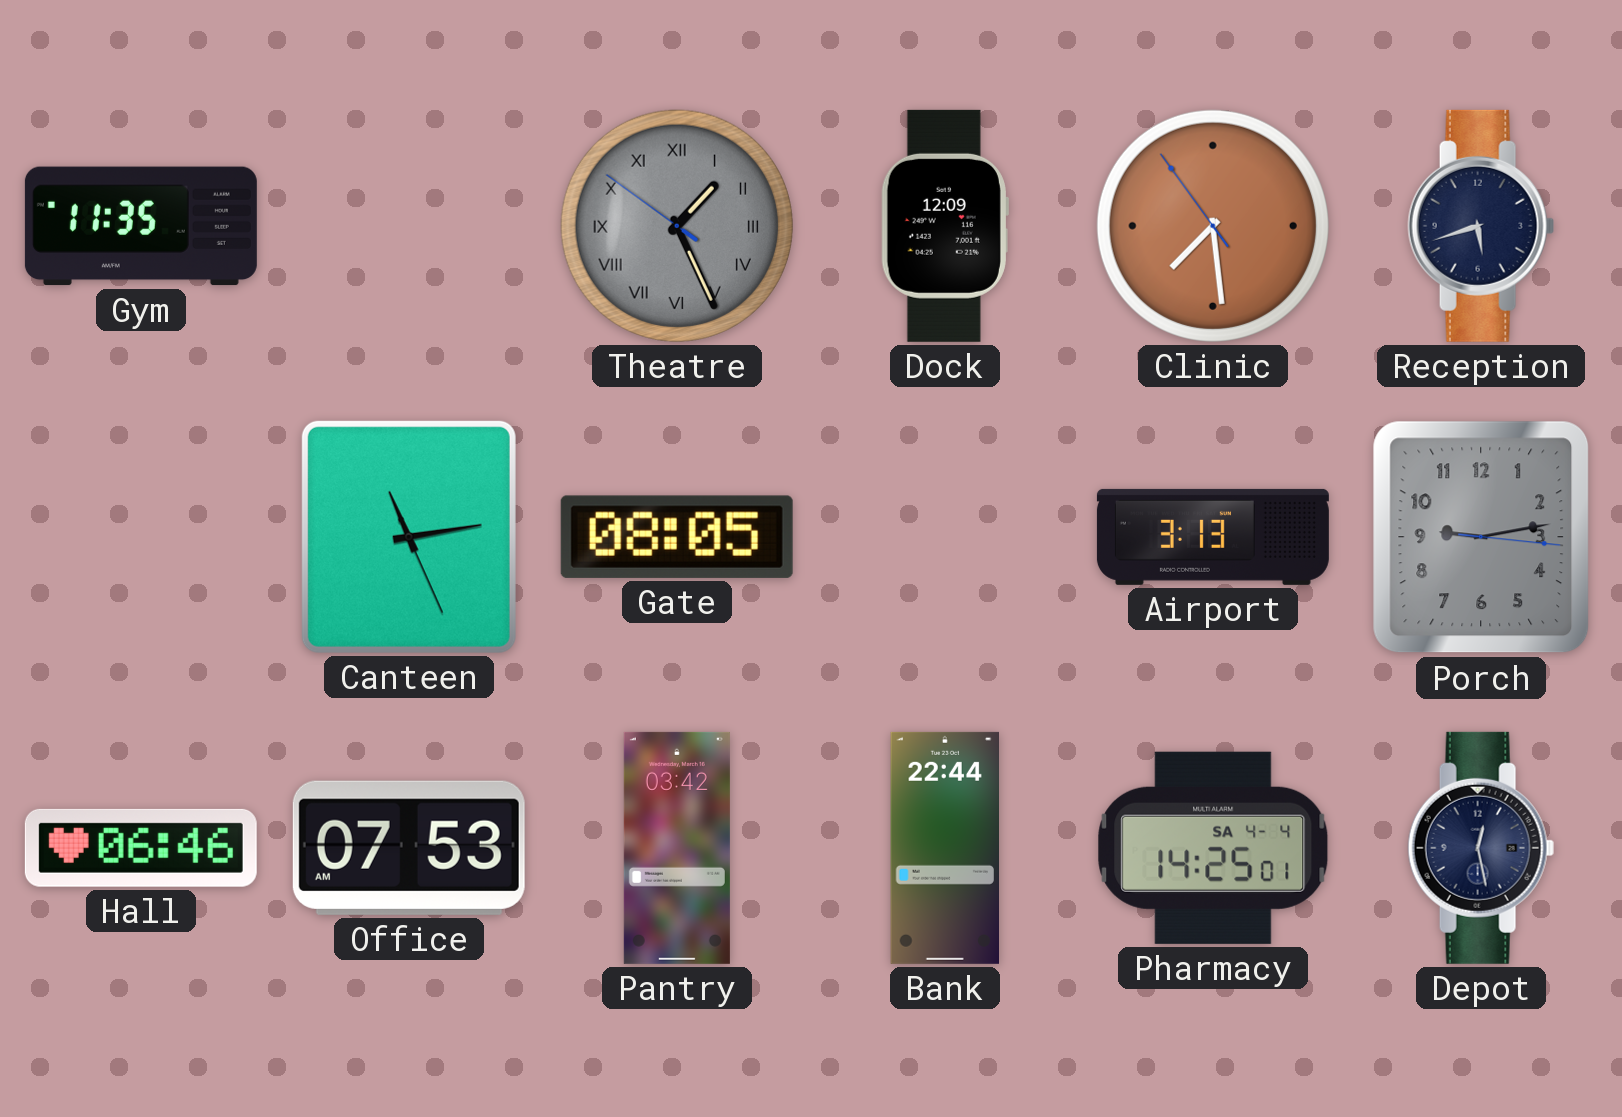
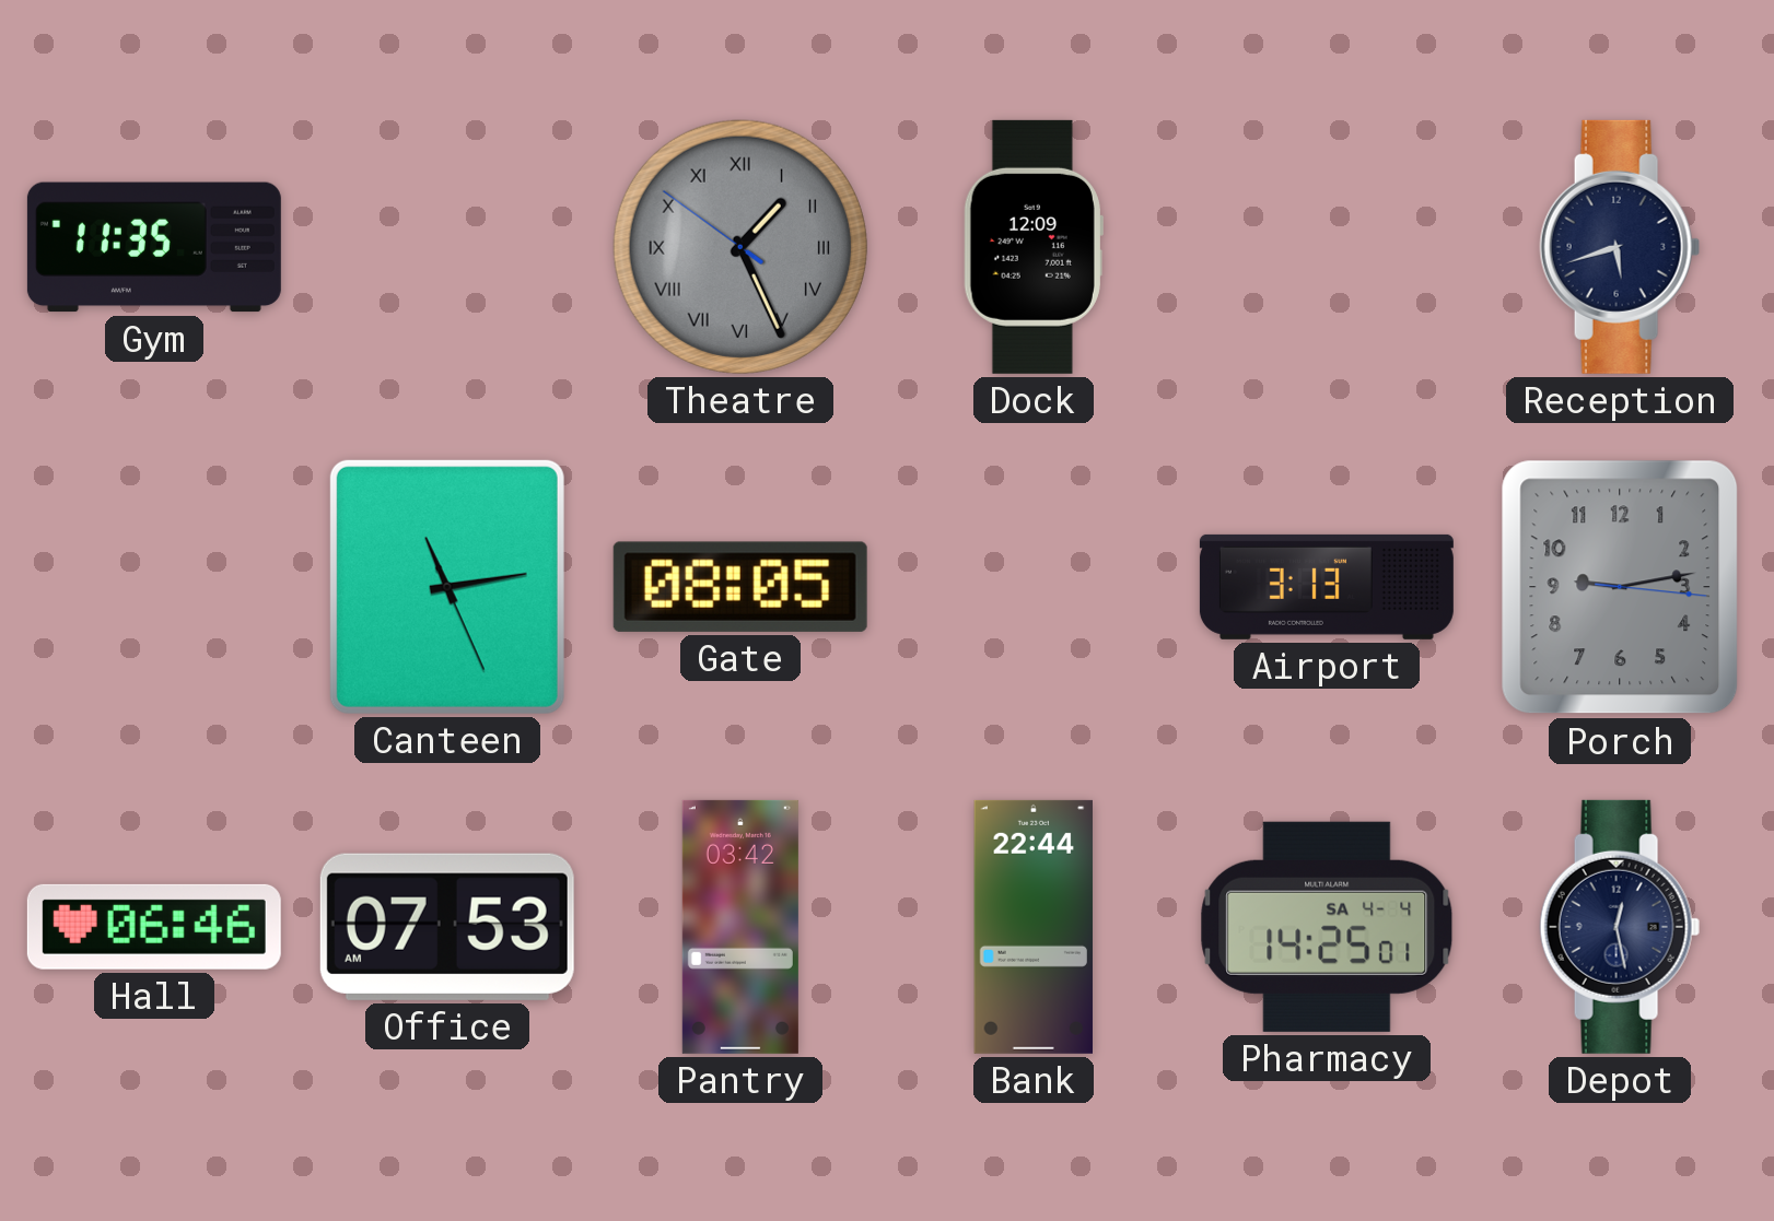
Clinic: 7:28 -> none (1213, 226)
